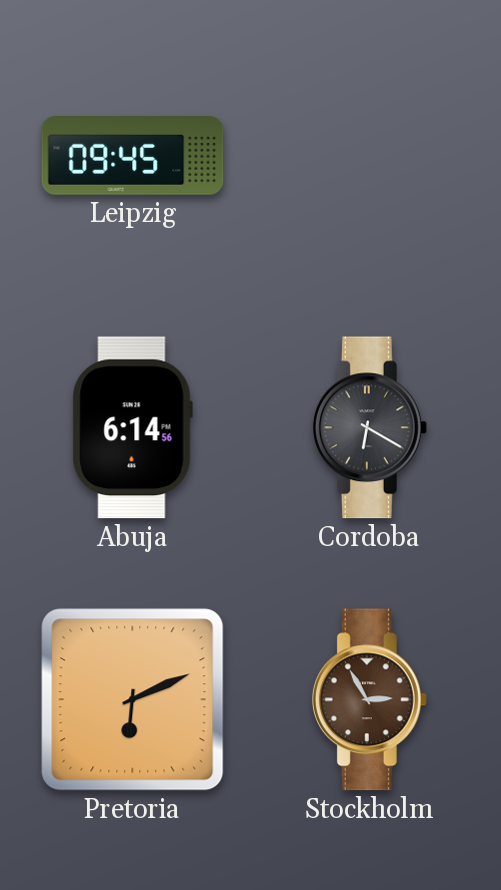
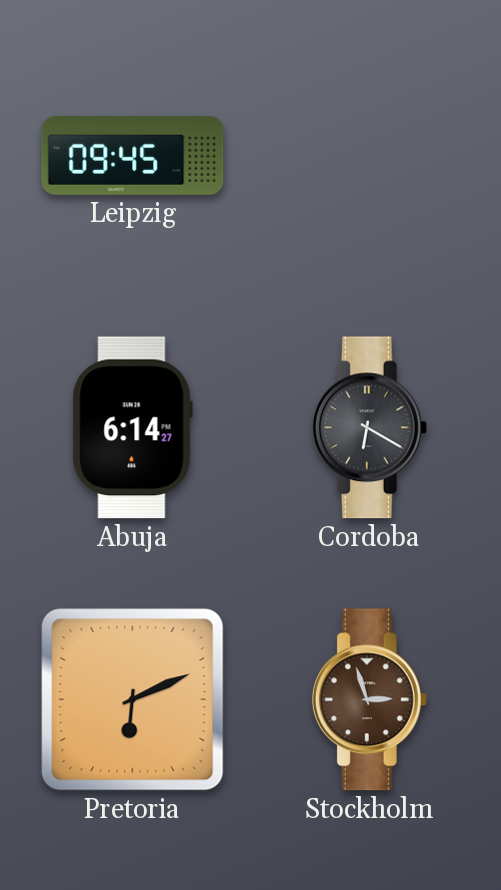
Abuja: 6:14:56 -> 6:14:27 (132, 428)
Stockholm: 2:55 -> 2:57 (369, 700)
